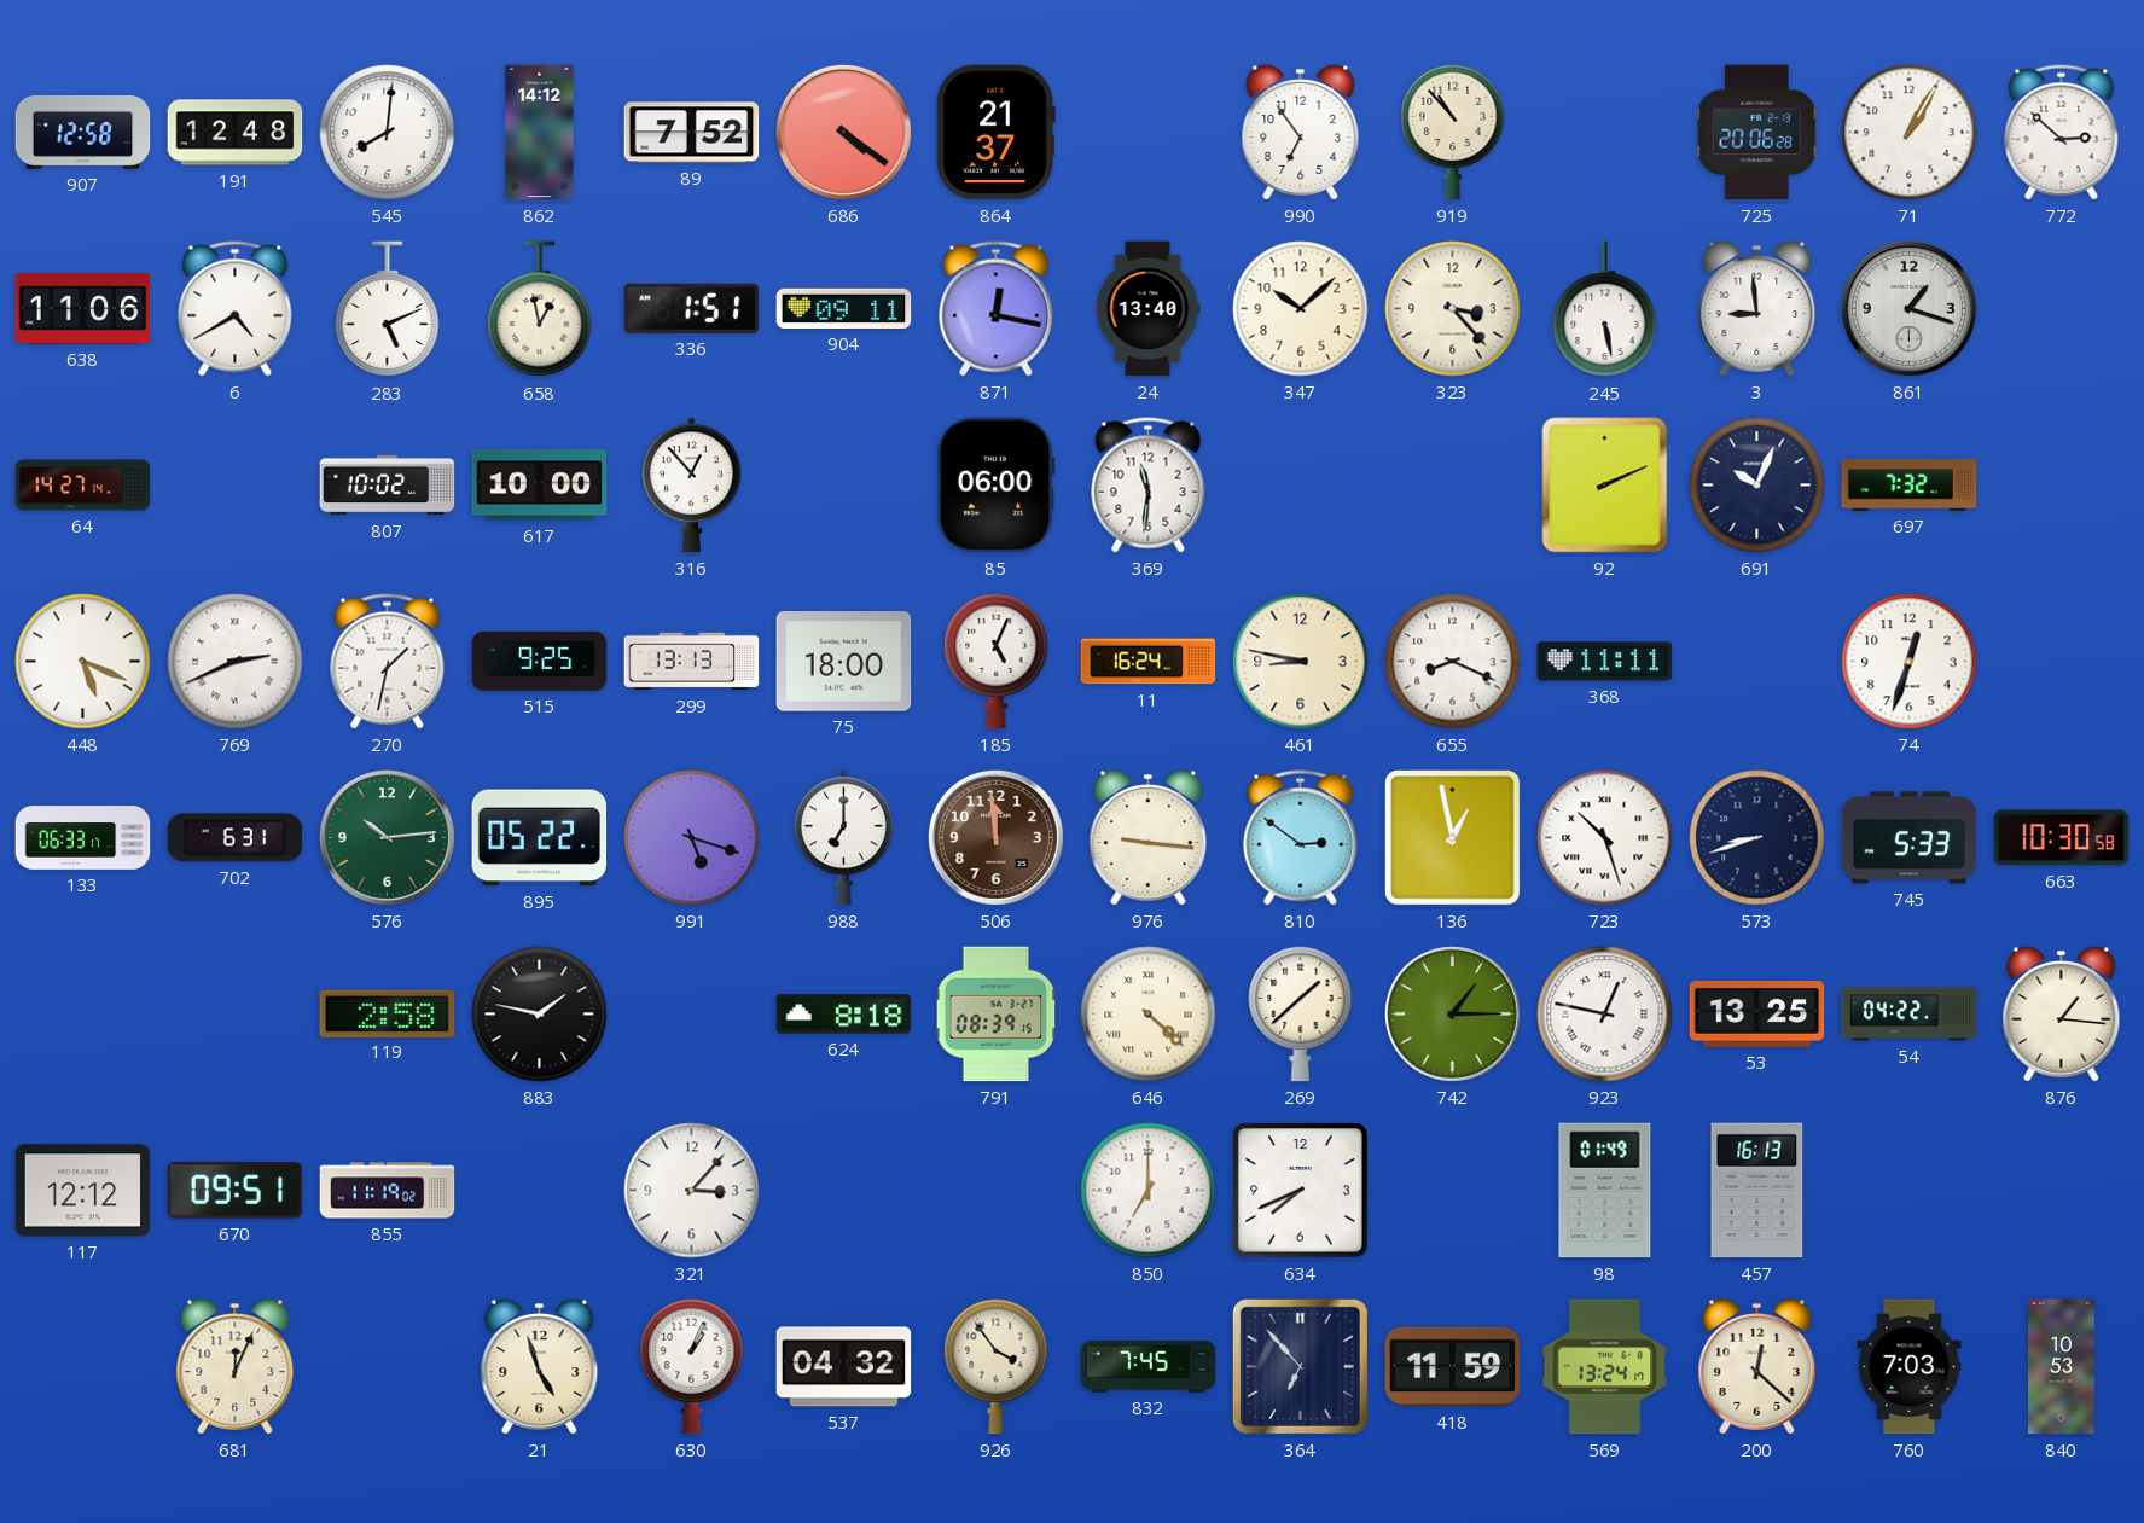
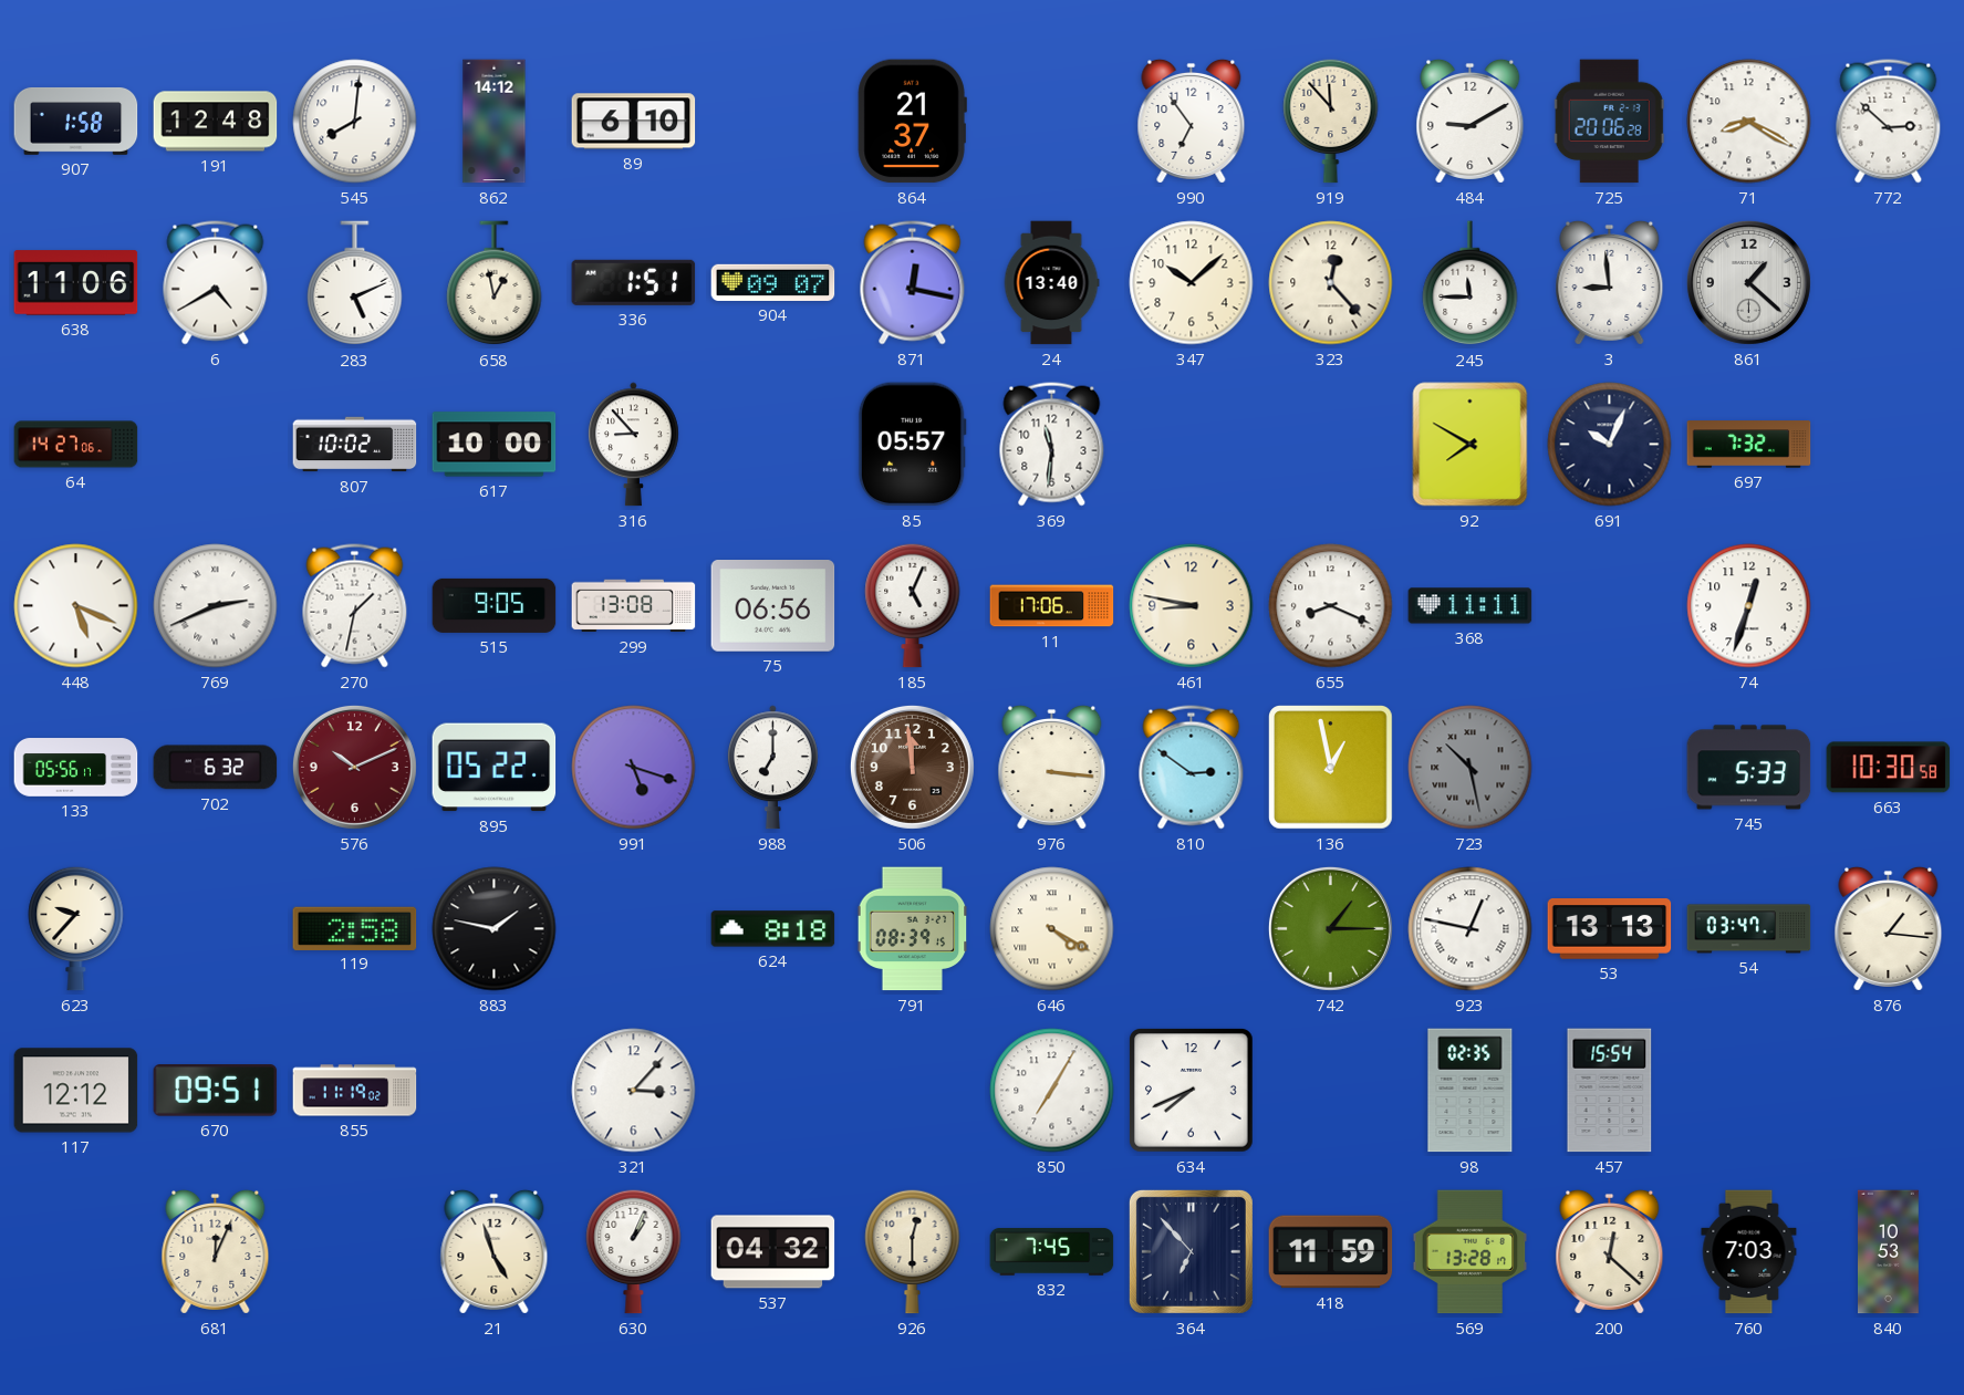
907: 12:58 -> 1:58 (76, 121)
89: 7:52 -> 6:10 (634, 122)
686: 4:21 -> none (843, 132)
919: 10:53 -> 11:53 (1331, 121)
484: none -> 9:10 (1471, 121)
71: 1:05 -> 8:20 (1749, 122)
904: 09:11 -> 09:07 (773, 282)
323: 3:23 -> 12:23 (1331, 283)
245: 5:28 -> 11:45 (1471, 283)
861: 1:18 -> 1:22 (1748, 282)
64: 14:27:14 -> 14:27:06 (76, 445)
316: 12:53 -> 8:53 (633, 445)
85: 06:00 -> 05:57 (912, 445)
92: 2:11 -> 7:50 (1471, 445)
515: 9:25 -> 9:05 (495, 605)
299: 13:13 -> 13:08 (634, 606)
75: 18:00 -> 06:56 (773, 606)
11: 16:24 -> 17:06 (1052, 606)
133: 06:33 -> 05:56 (76, 768)
702: 6:31 -> 6:32 (216, 768)
576: 10:14 -> 10:11 (354, 767)
576 dial: green -> burgundy (354, 767)
976: 9:16 -> 3:16 (1052, 767)
723: 10:27 -> 10:28 (1471, 768)
723 dial: white -> grey (1471, 768)
573: 8:42 -> none (1757, 838)
623: none -> 9:37 (76, 928)
646: 4:22 -> 4:20 (1052, 929)
269: 1:38 -> none (1301, 1013)
53: 13:25 -> 13:13 (1610, 929)
54: 04:22 -> 03:47 (1749, 929)
850: 7:00 -> 7:05 (1052, 1091)
98: 01:49 -> 02:35 (1471, 1091)
457: 16:13 -> 15:54 (1610, 1091)
926: 3:54 -> 12:30 (913, 1251)
569: 13:24 -> 13:28 (1471, 1252)
